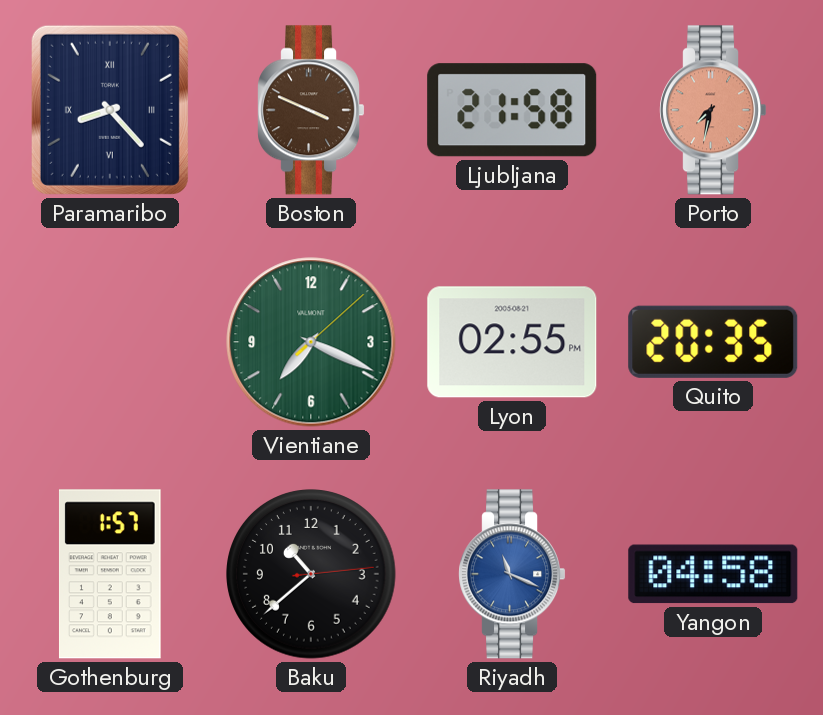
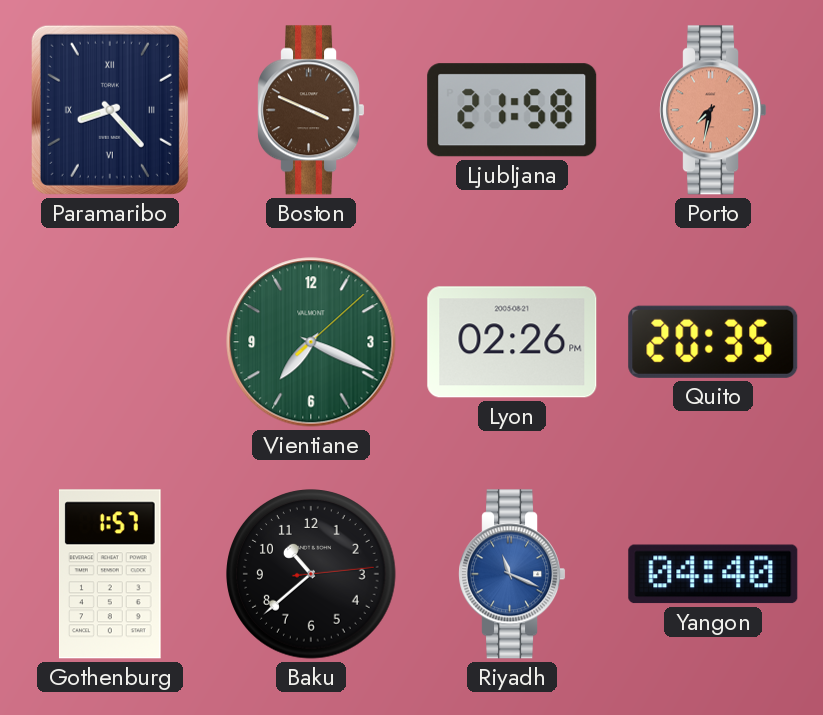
Lyon: 02:55 -> 02:26 (512, 342)
Yangon: 04:58 -> 04:40 (713, 574)
